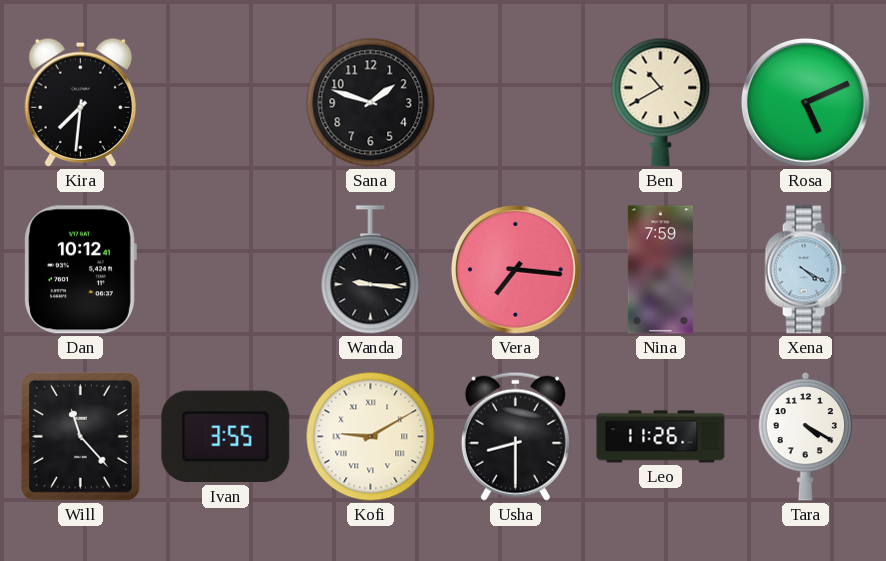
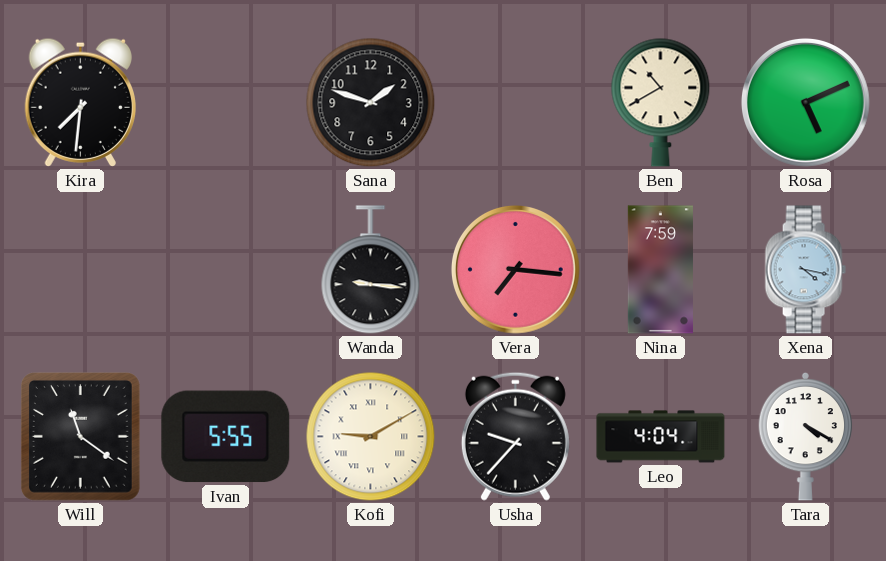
Dan: 10:12 -> none (80, 270)
Xena: 4:20 -> 4:17 (805, 270)
Will: 11:23 -> 11:21 (80, 437)
Ivan: 3:55 -> 5:55 (226, 437)
Usha: 8:30 -> 9:37 (515, 436)
Leo: 11:26 -> 4:04 (661, 437)
